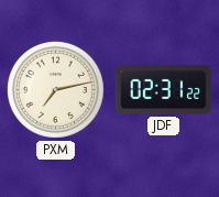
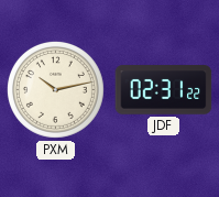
PXM: 7:13 -> 10:13 (55, 89)
